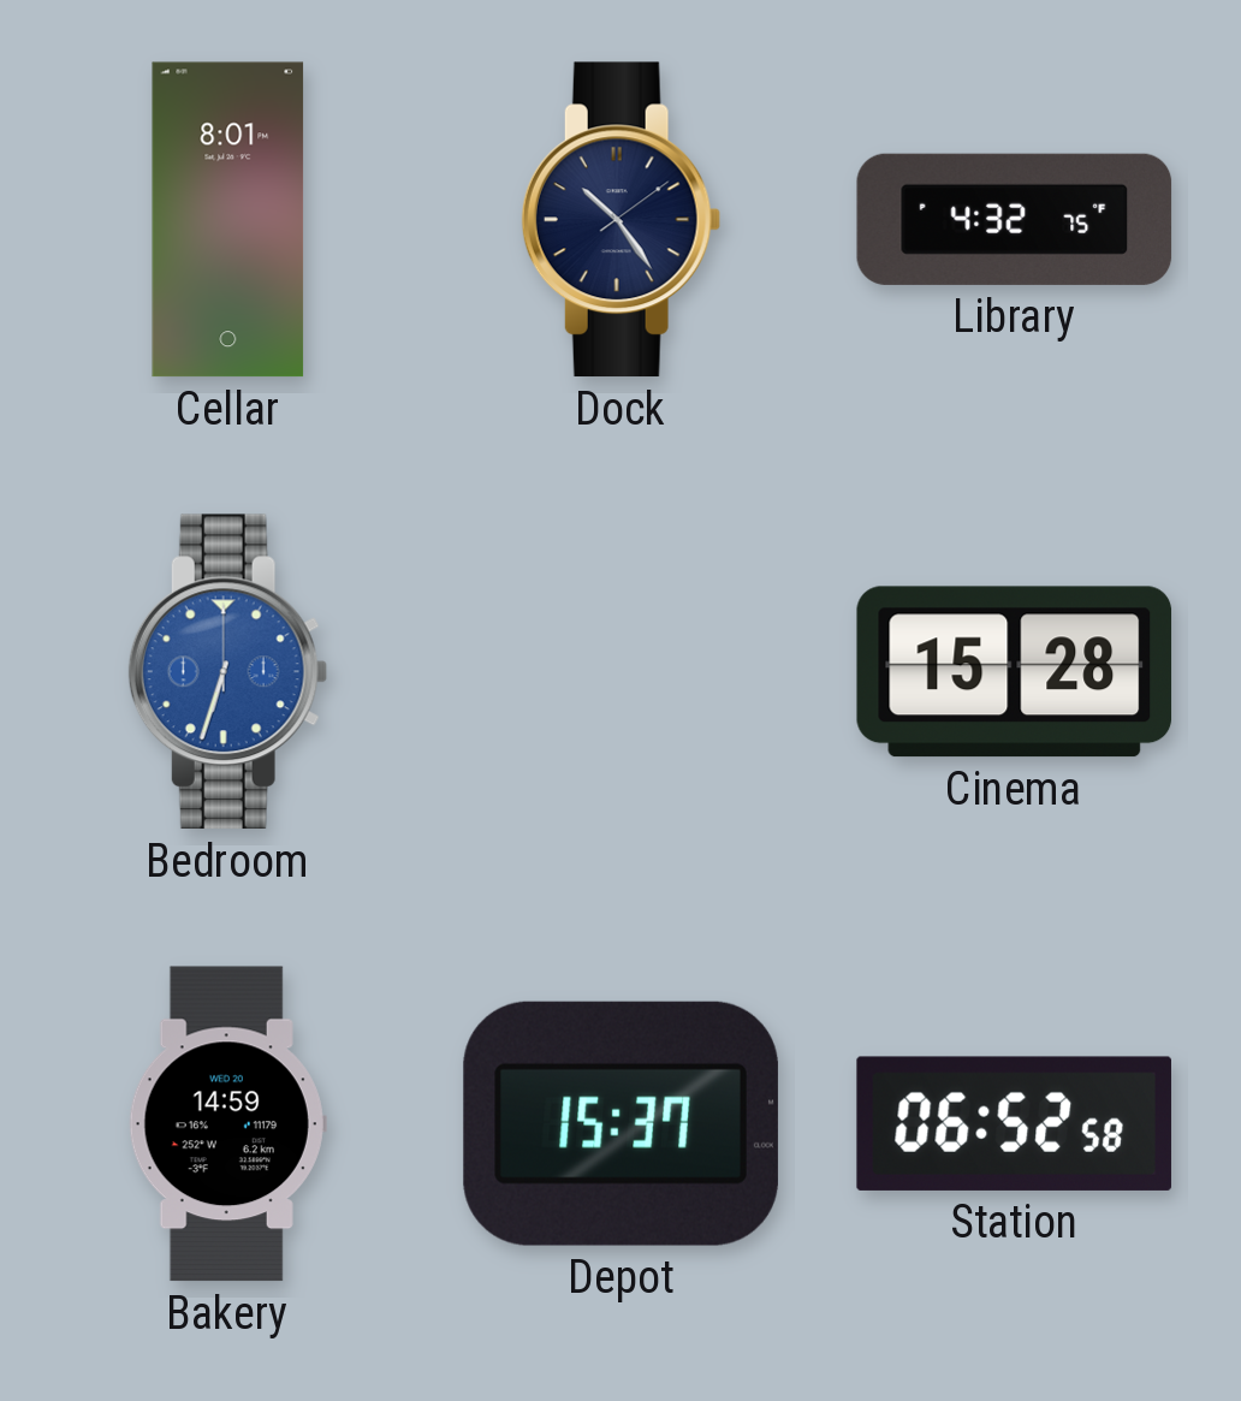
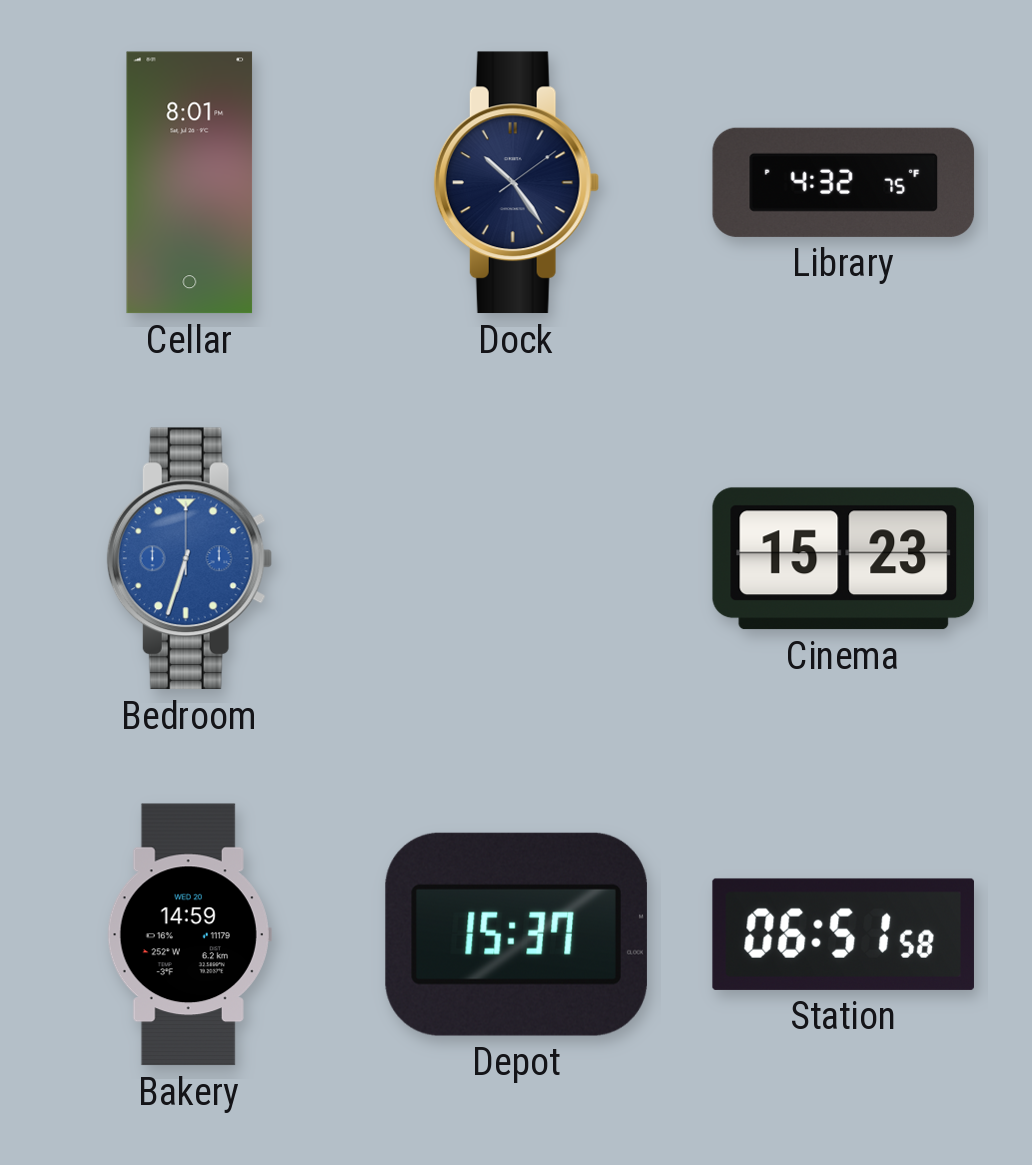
Cinema: 15:28 -> 15:23 (844, 559)
Station: 06:52 -> 06:51 (843, 934)
